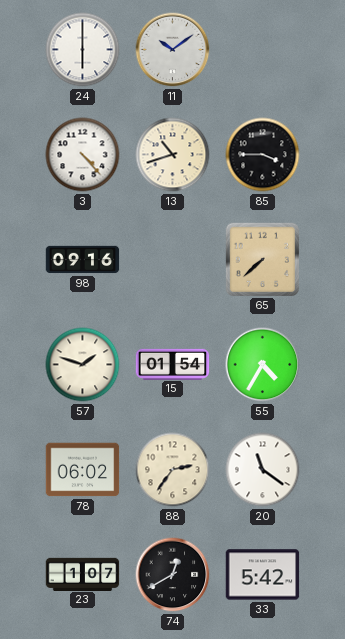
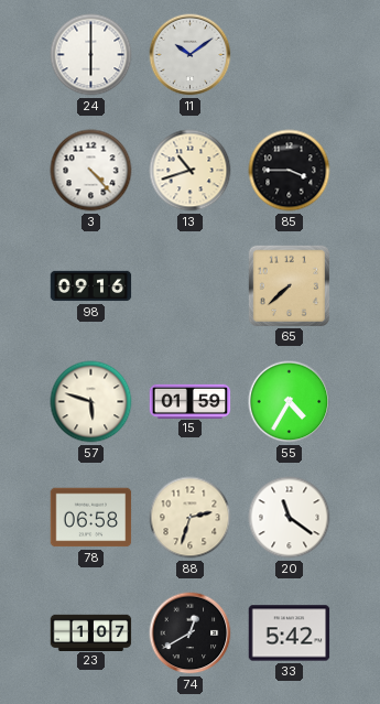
57: 1:48 -> 5:48 (91, 402)
15: 01:54 -> 01:59 (191, 401)
78: 06:02 -> 06:58 (91, 518)
88: 2:36 -> 2:33 (191, 518)
